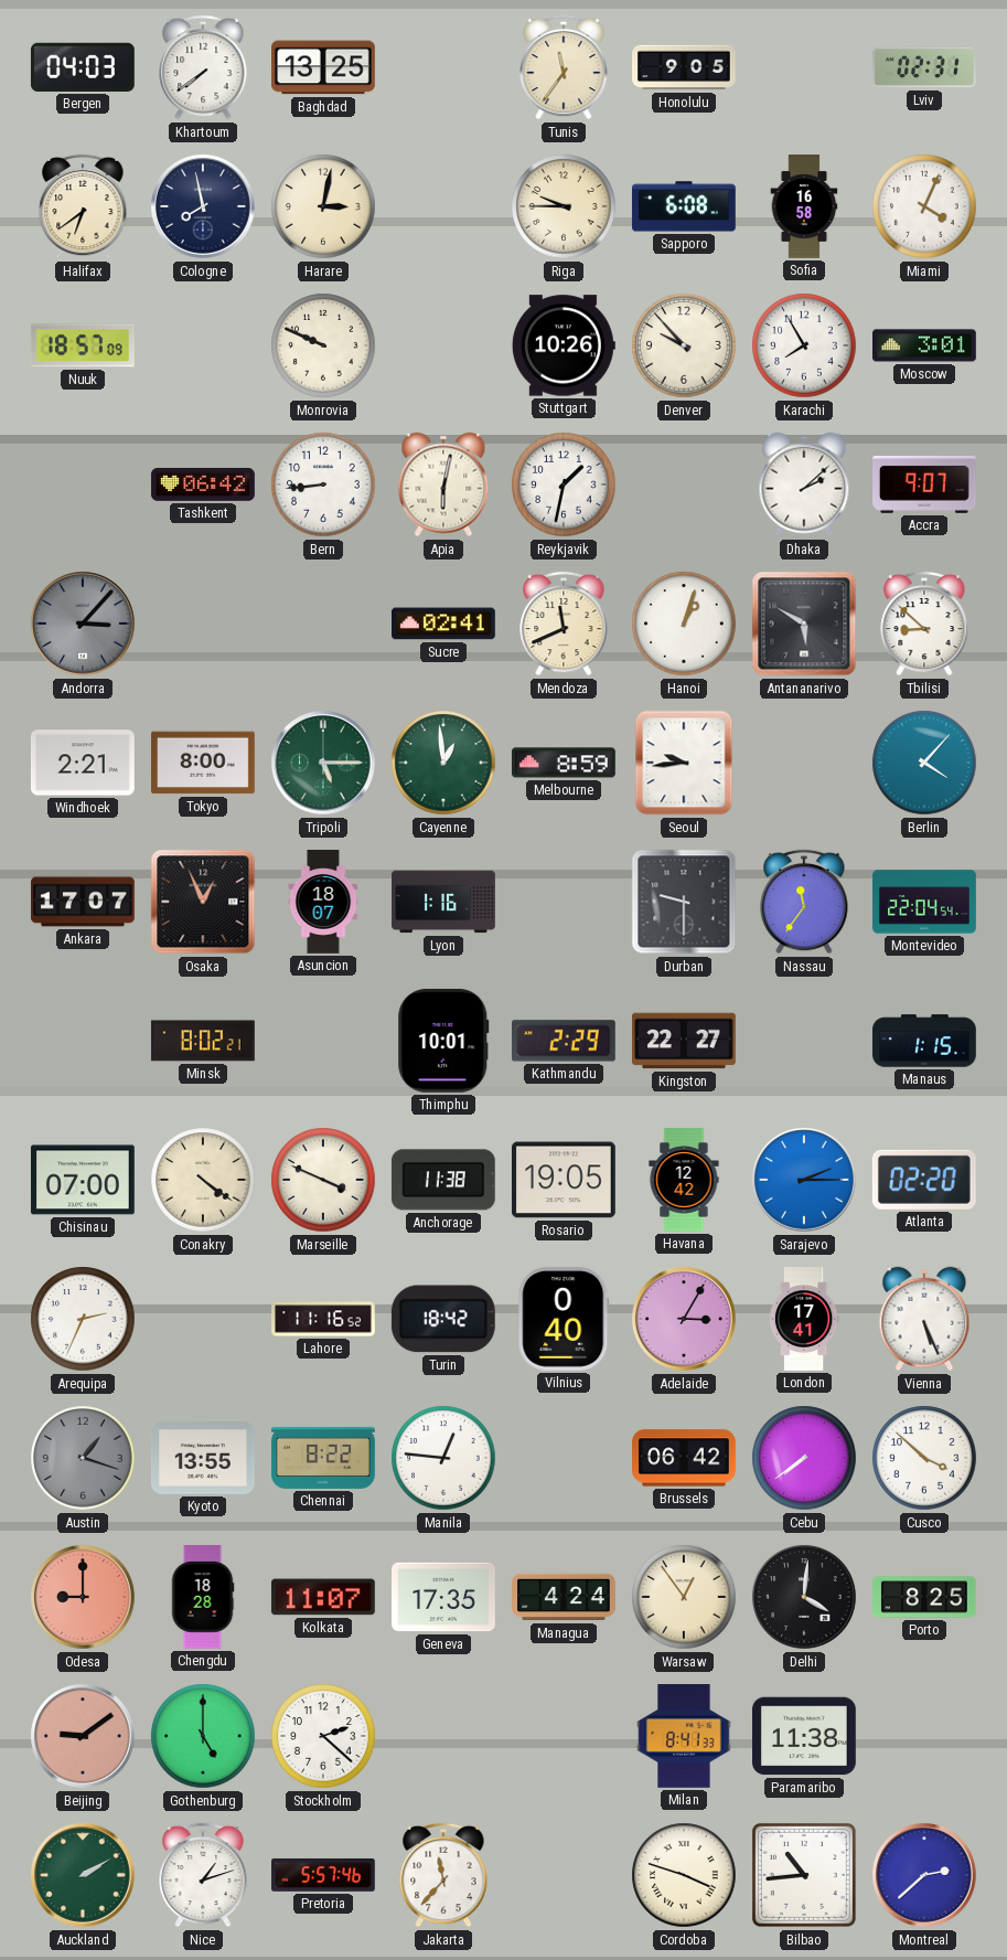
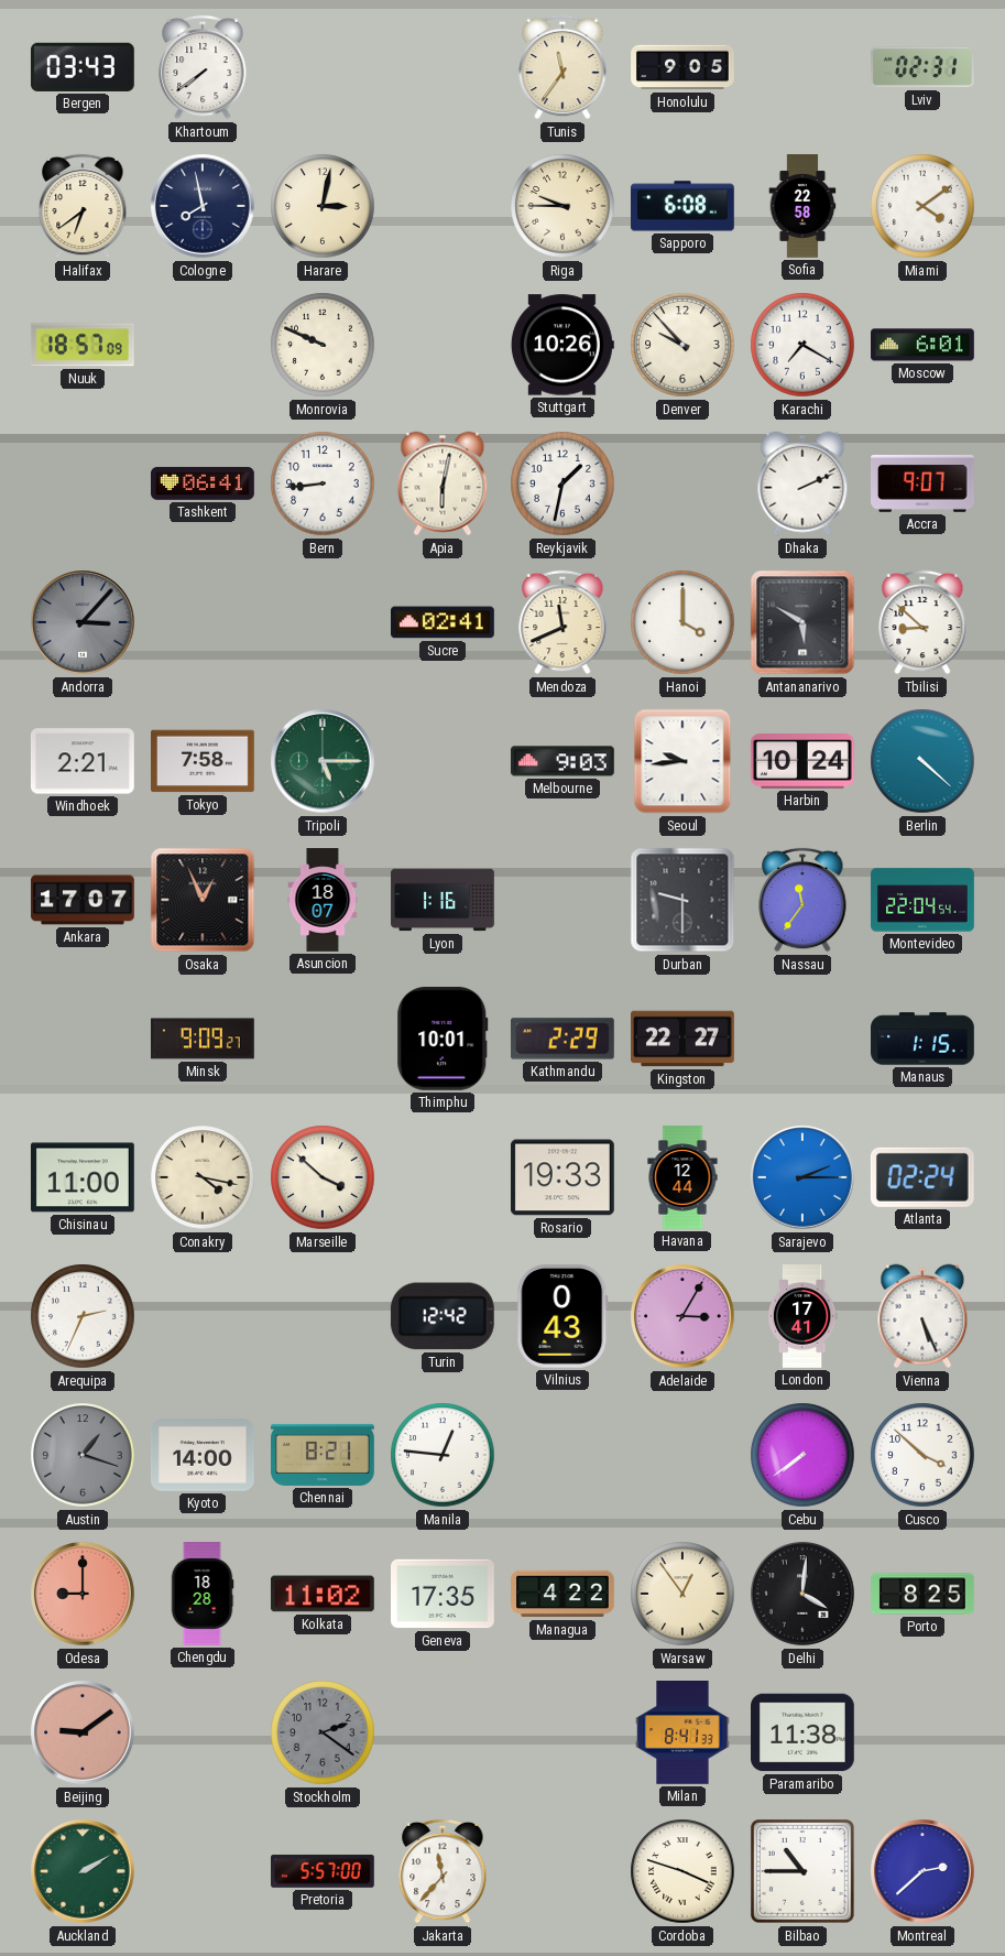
Bergen: 04:03 -> 03:43 (83, 67)
Baghdad: 13:25 -> none (324, 67)
Sofia: 16:58 -> 22:58 (802, 206)
Miami: 4:04 -> 4:09 (922, 206)
Karachi: 7:55 -> 7:20 (802, 345)
Moscow: 3:01 -> 6:01 (924, 345)
Tashkent: 06:42 -> 06:41 (204, 483)
Dhaka: 2:08 -> 2:11 (802, 483)
Hanoi: 1:03 -> 4:00 (682, 622)
Tokyo: 8:00 -> 7:58 (204, 761)
Cayenne: 12:59 -> none (443, 763)
Melbourne: 8:59 -> 9:03 (562, 761)
Harbin: none -> 10:24 (802, 761)
Berlin: 4:07 -> 4:22 (922, 761)
Minsk: 8:02 -> 9:09 (203, 1039)
Chisinau: 07:00 -> 11:00 (83, 1177)
Conakry: 4:21 -> 4:17 (203, 1177)
Marseille: 3:49 -> 3:52 (323, 1177)
Anchorage: 11:38 -> none (443, 1180)
Rosario: 19:05 -> 19:33 (562, 1177)
Havana: 12:42 -> 12:44 (682, 1177)
Atlanta: 02:20 -> 02:24 (922, 1177)
Lahore: 11:16 -> none (323, 1319)
Turin: 18:42 -> 12:42 (443, 1316)
Vilnius: 0:40 -> 0:43 (562, 1316)
Kyoto: 13:55 -> 14:00 (204, 1456)
Chennai: 8:22 -> 8:21 (324, 1455)
Brussels: 06:42 -> none (685, 1458)
Kolkata: 11:07 -> 11:02 (323, 1594)
Managua: 4:24 -> 4:22 (564, 1594)
Gothenburg: 5:00 -> none (203, 1736)
Stockholm: 2:22 -> 2:21 (323, 1732)
Stockholm dial: white -> grey (323, 1732)
Nice: 1:12 -> none (203, 1875)
Pretoria: 5:57:46 -> 5:57:00 (324, 1871)
Bilbao: 10:44 -> 10:45 (802, 1871)
